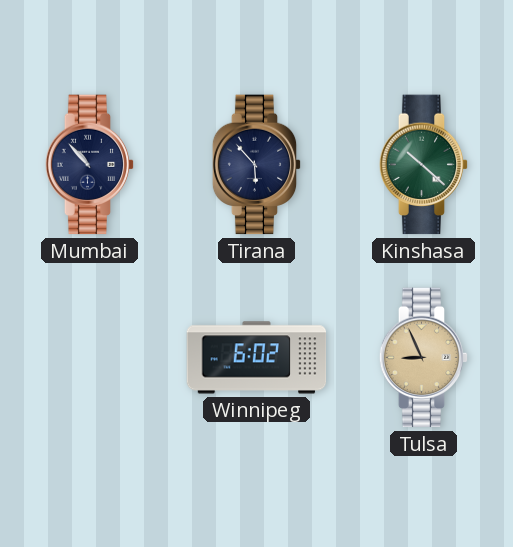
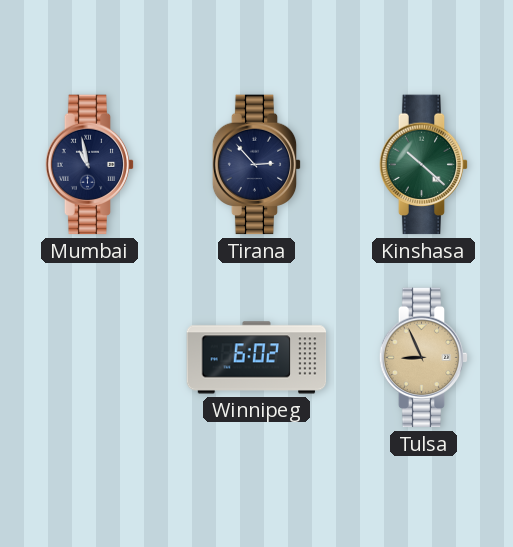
Mumbai: 10:53 -> 10:58 (90, 165)
Tirana: 5:53 -> 2:53 (257, 165)
